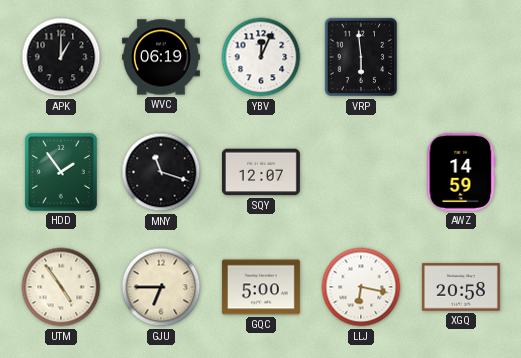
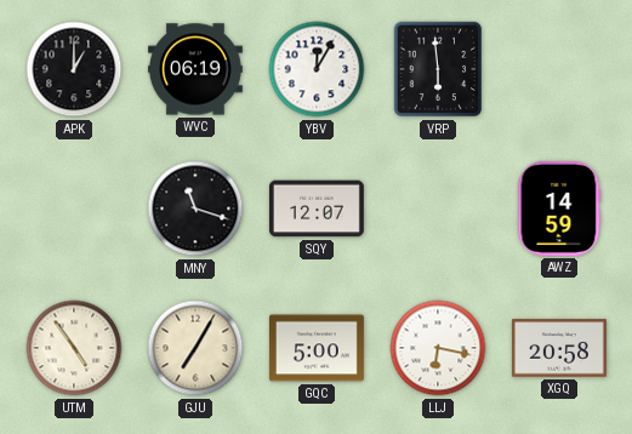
YBV: 12:04 -> 12:05 (317, 69)
HDD: 1:54 -> none (61, 172)
GJU: 6:45 -> 7:05 (195, 348)
